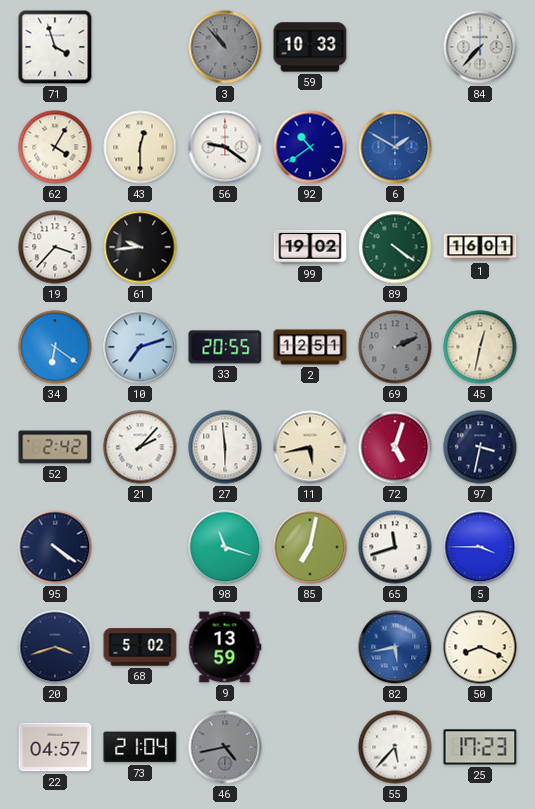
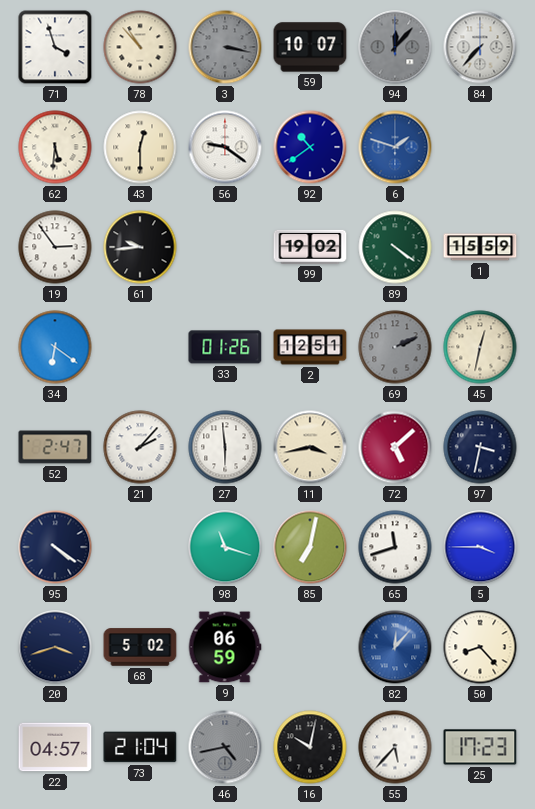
78: none -> 10:53 (140, 47)
3: 10:53 -> 3:17 (225, 47)
59: 10:33 -> 10:07 (310, 47)
94: none -> 12:07 (395, 47)
62: 4:05 -> 5:31 (55, 147)
6: 1:50 -> 1:48 (395, 147)
19: 3:37 -> 2:54 (55, 247)
1: 16:01 -> 15:59 (480, 247)
10: 7:12 -> none (140, 347)
33: 20:55 -> 01:26 (225, 347)
52: 2:42 -> 2:47 (55, 447)
11: 5:43 -> 3:43 (310, 447)
72: 5:03 -> 5:08 (395, 447)
9: 13:59 -> 06:59 (225, 647)
82: 5:43 -> 12:07 (395, 647)
50: 8:19 -> 8:23 (480, 647)
16: none -> 10:02 (310, 747)
